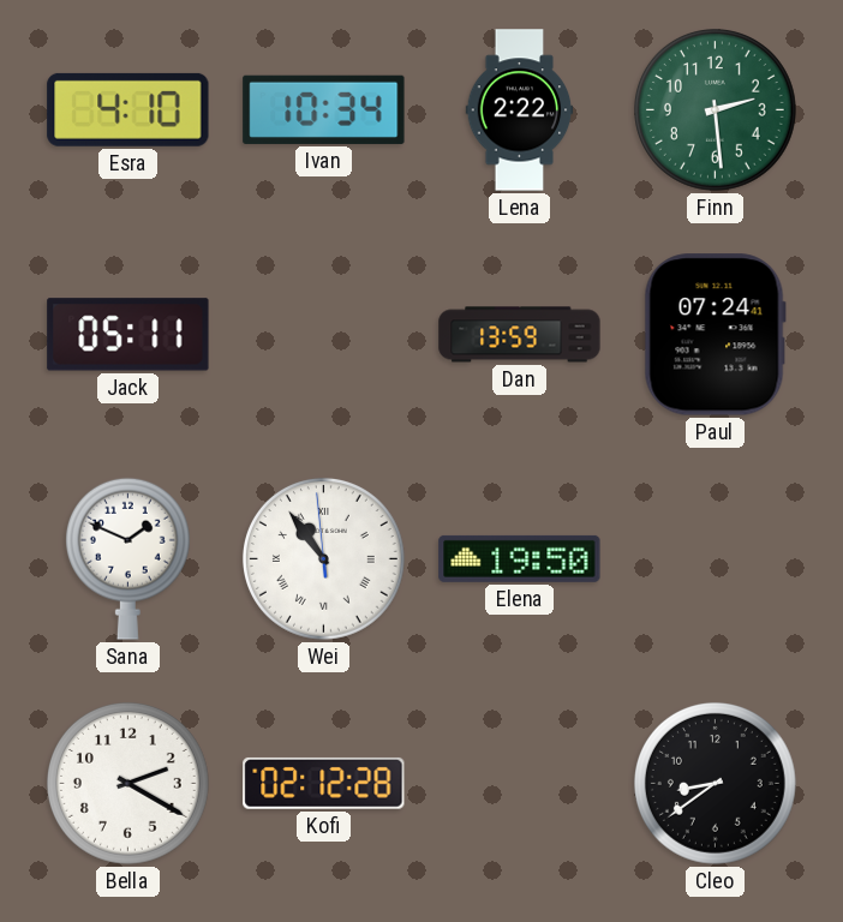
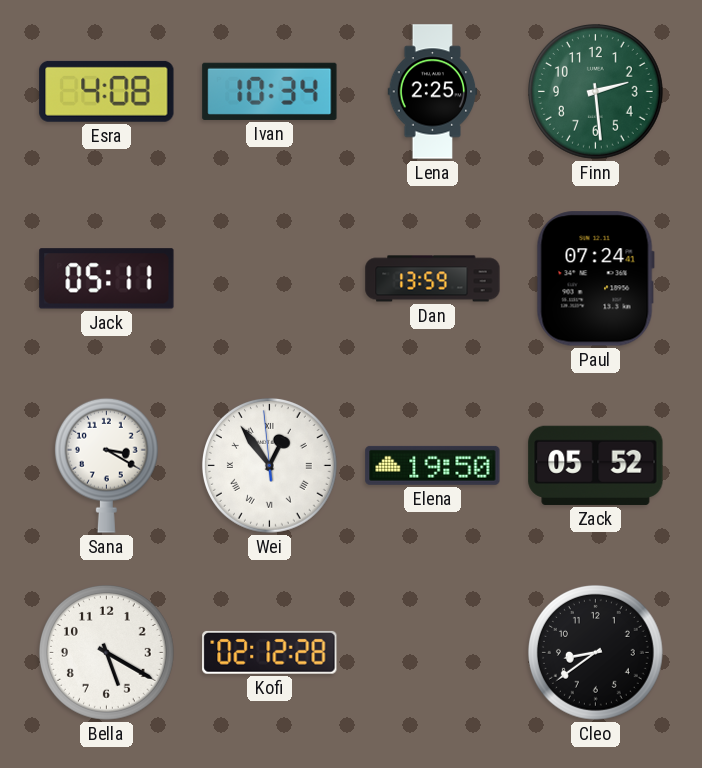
Esra: 4:10 -> 4:08 (107, 91)
Lena: 2:22 -> 2:25 (433, 92)
Sana: 1:49 -> 3:20 (106, 465)
Wei: 10:53 -> 12:53 (269, 465)
Zack: none -> 05:52 (596, 465)
Bella: 2:20 -> 5:20 (106, 652)
